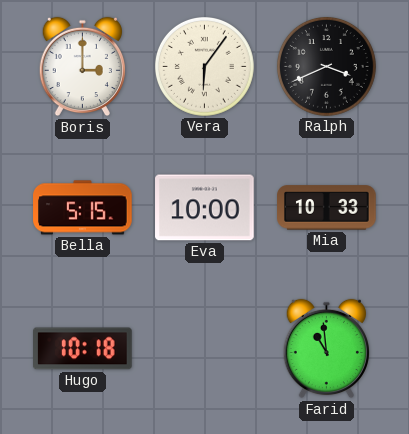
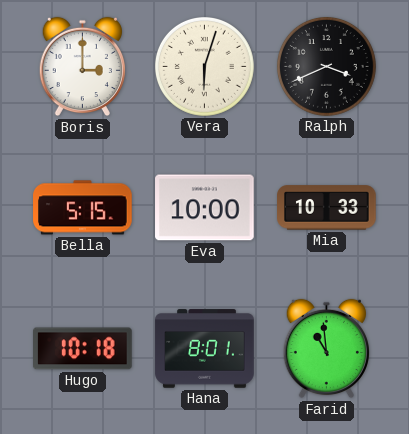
Vera: 6:06 -> 6:03 (204, 66)
Hana: none -> 8:01 (205, 349)
